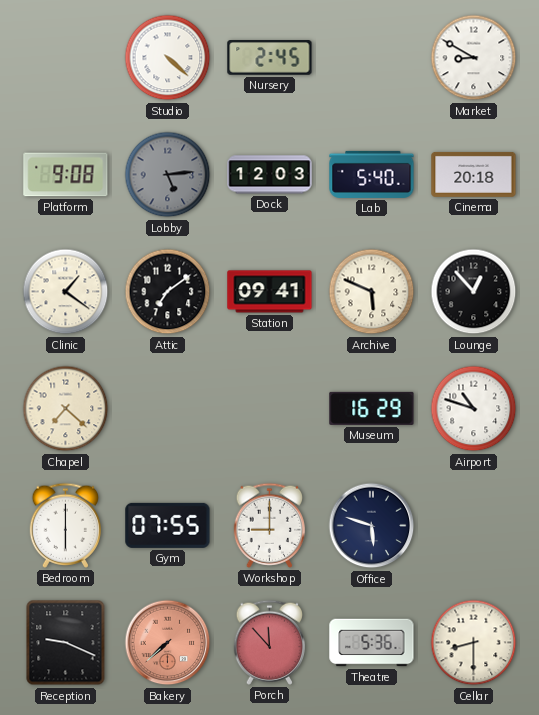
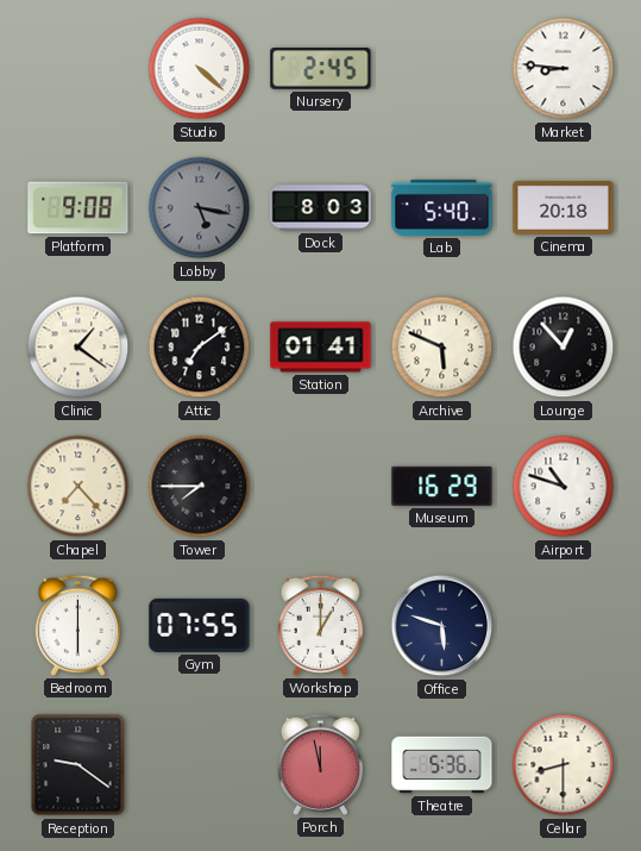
Market: 8:50 -> 8:46 (564, 69)
Lobby: 5:14 -> 5:17 (200, 208)
Dock: 12:03 -> 8:03 (321, 208)
Station: 09:41 -> 01:41 (321, 348)
Chapel: 7:22 -> 7:23 (78, 487)
Tower: none -> 7:45 (200, 487)
Workshop: 9:00 -> 1:00 (321, 625)
Reception: 9:19 -> 9:21 (78, 765)
Bakery: 7:38 -> none (168, 643)
Porch: 11:53 -> 11:58 (321, 764)
